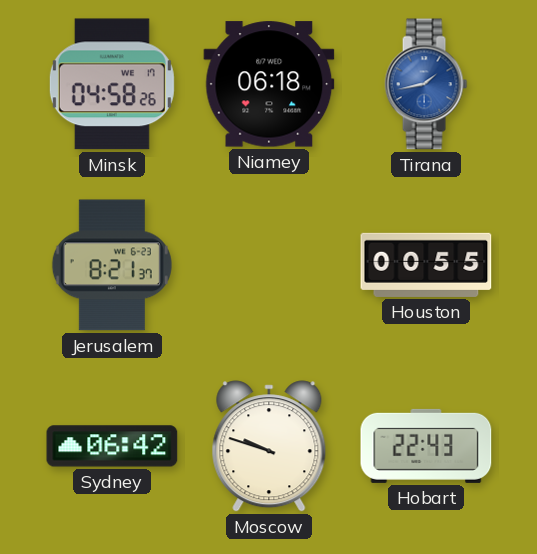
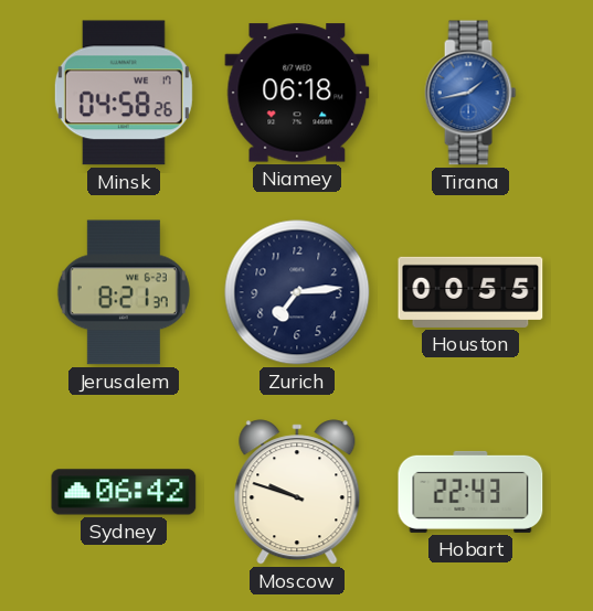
Zurich: none -> 7:14 (297, 292)
